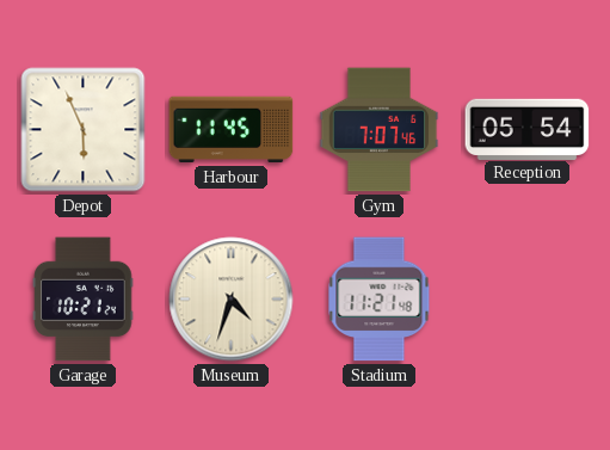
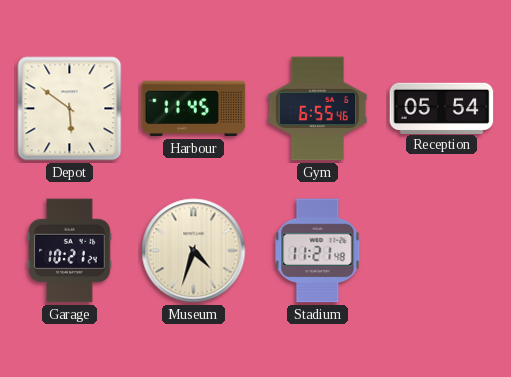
Depot: 5:56 -> 5:51 (70, 109)
Gym: 7:07 -> 6:55 (318, 109)
